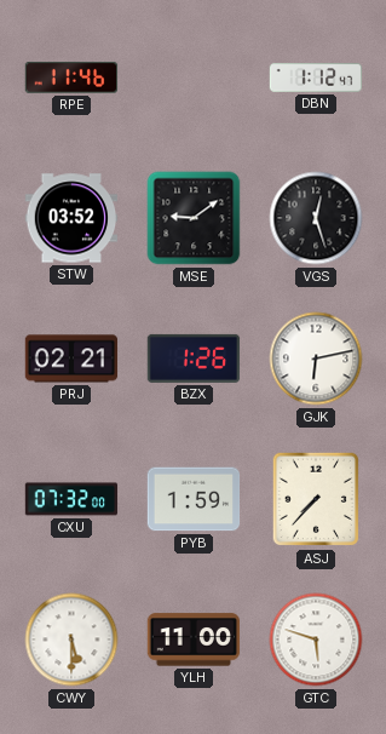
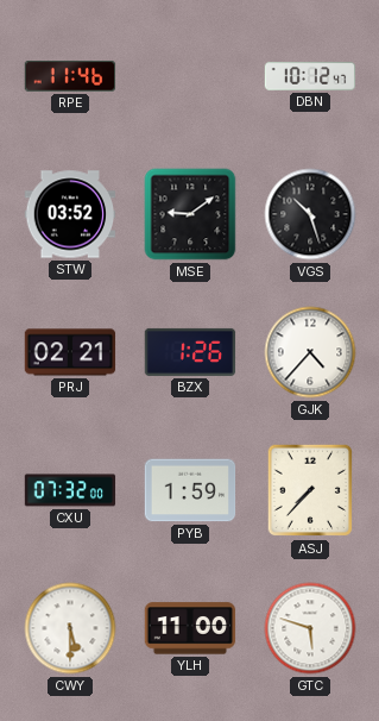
DBN: 1:12 -> 10:12 (310, 76)
VGS: 12:27 -> 10:27 (310, 214)
GJK: 6:13 -> 4:37 (310, 352)
